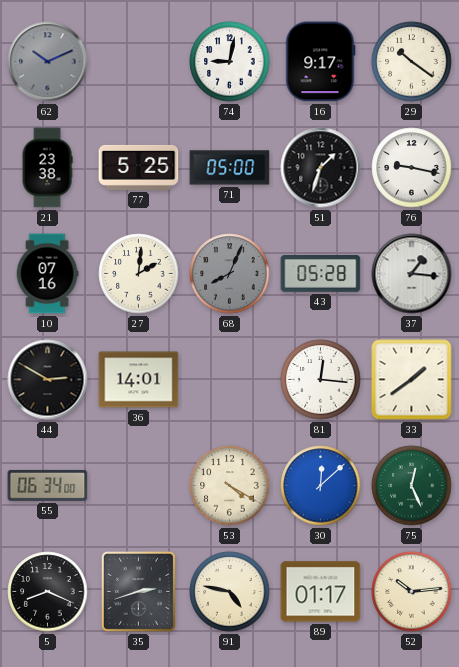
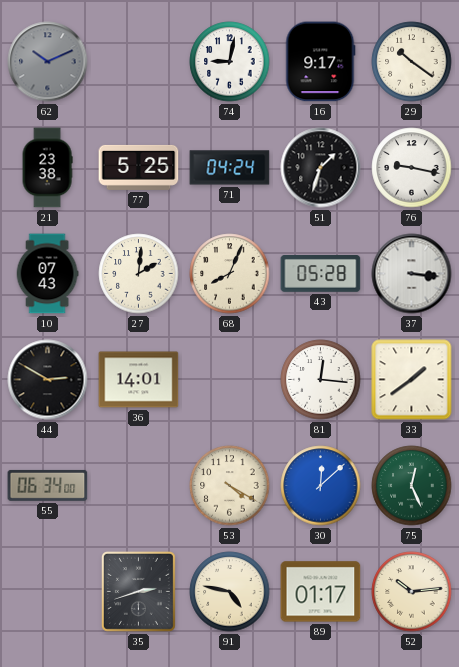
71: 05:00 -> 04:24 (230, 168)
10: 07:16 -> 07:43 (47, 274)
68 dial: grey -> cream (230, 274)
37: 1:16 -> 3:16 (412, 274)
5: 8:19 -> none (48, 592)
